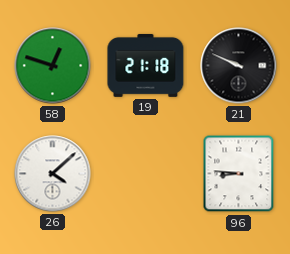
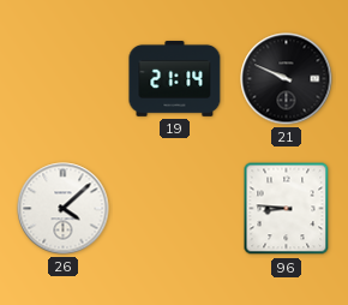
58: 12:48 -> none (53, 66)
19: 21:18 -> 21:14 (175, 78)
